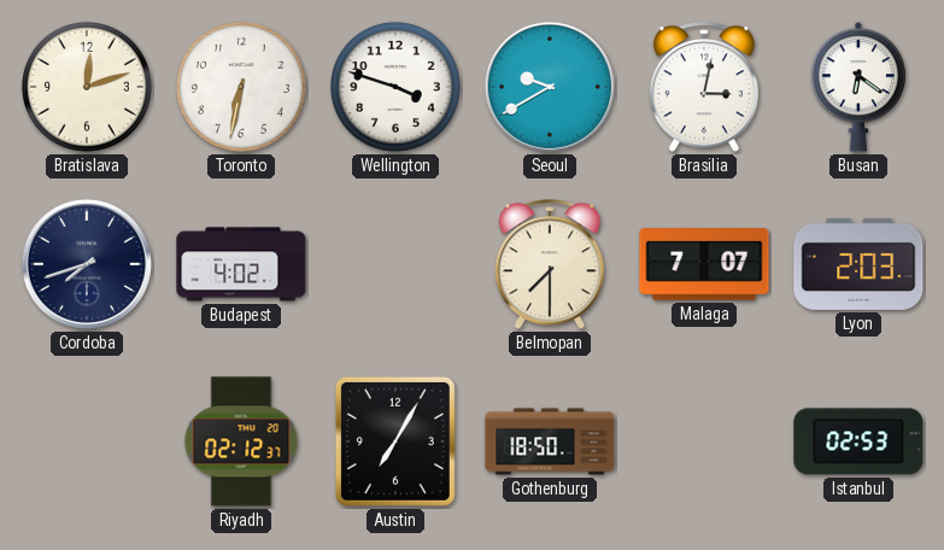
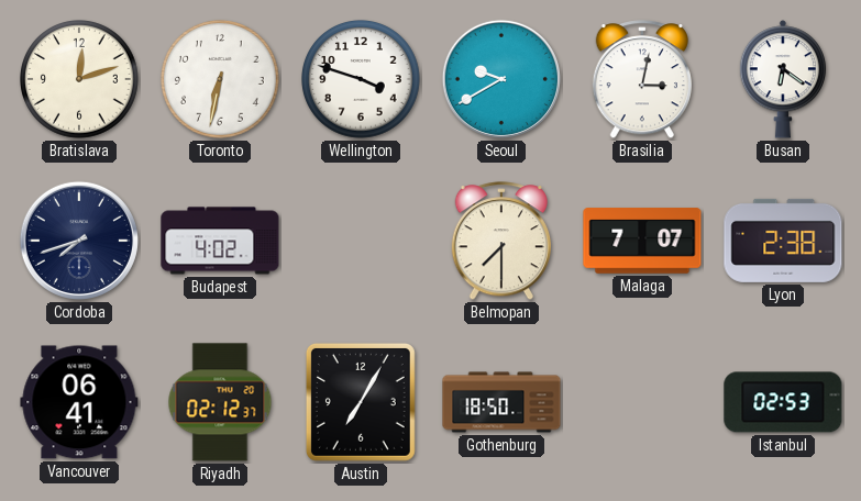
Lyon: 2:03 -> 2:38 (783, 241)
Vancouver: none -> 06:41 (79, 402)
